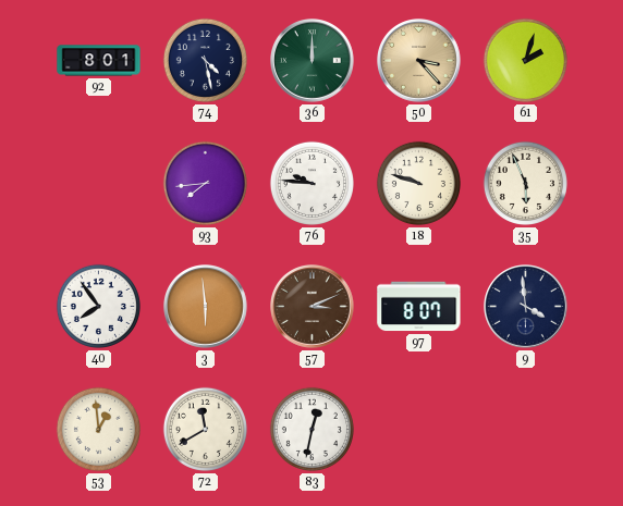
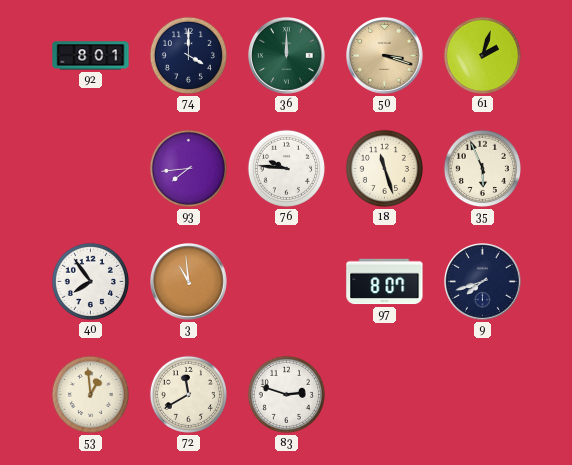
74: 4:28 -> 4:00 (188, 55)
50: 3:23 -> 3:18 (385, 56)
18: 9:48 -> 11:27 (384, 168)
3: 5:59 -> 10:59 (189, 282)
57: 3:11 -> none (313, 307)
9: 3:59 -> 7:42 (483, 282)
83: 12:32 -> 2:48 (286, 394)
